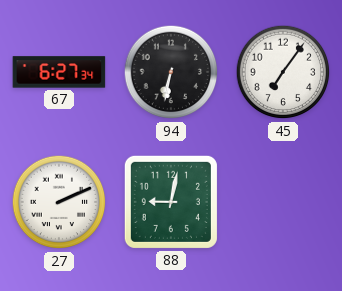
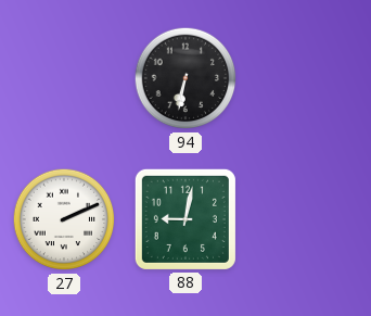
67: 6:27 -> none (59, 72)
45: 7:06 -> none (283, 72)
